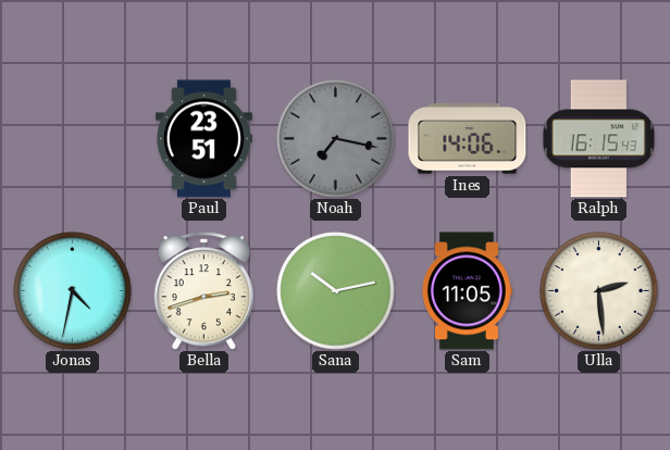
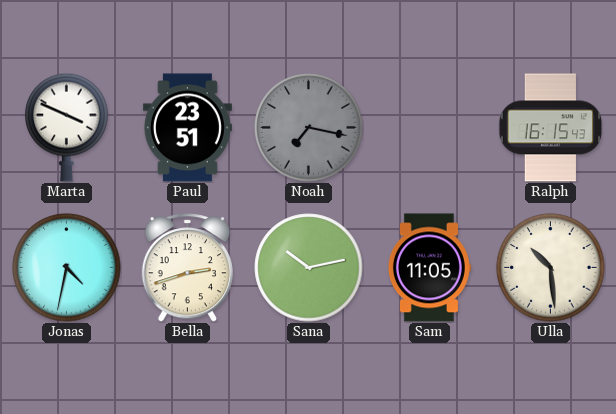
Marta: none -> 3:49 (67, 127)
Ines: 14:06 -> none (468, 139)
Ulla: 2:29 -> 10:29 (551, 268)
